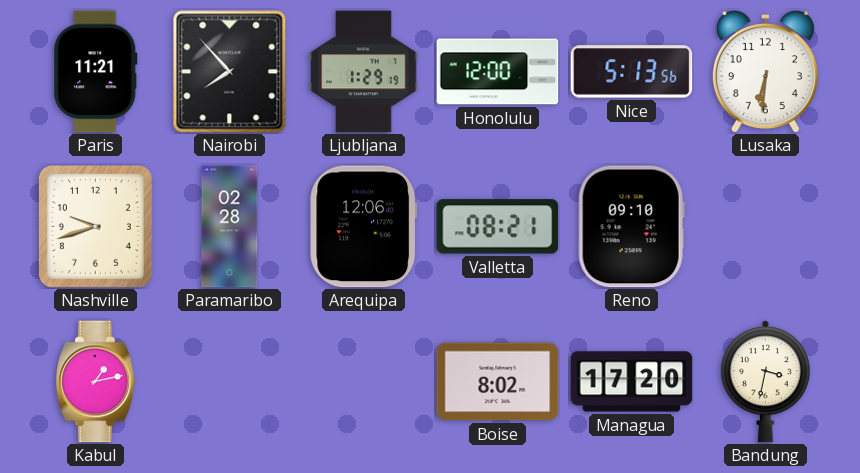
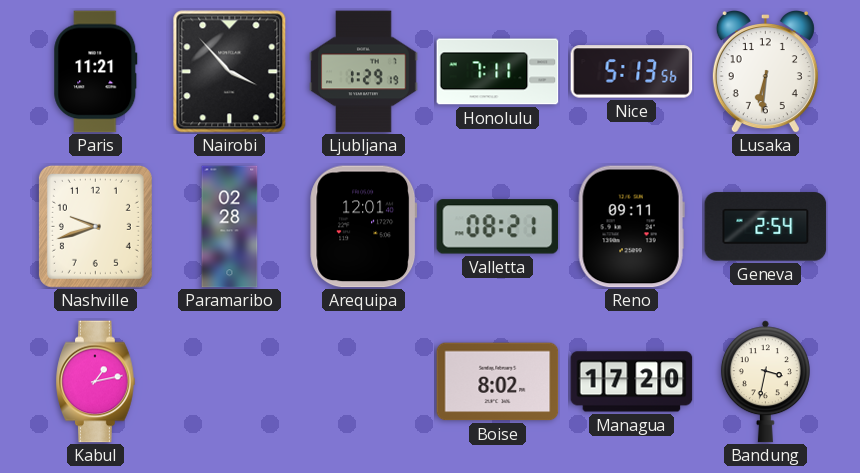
Nairobi: 7:53 -> 3:53 (230, 72)
Honolulu: 12:00 -> 7:11 (498, 72)
Arequipa: 12:06 -> 12:01 (364, 227)
Reno: 09:10 -> 09:11 (631, 227)
Geneva: none -> 2:54 (766, 227)
